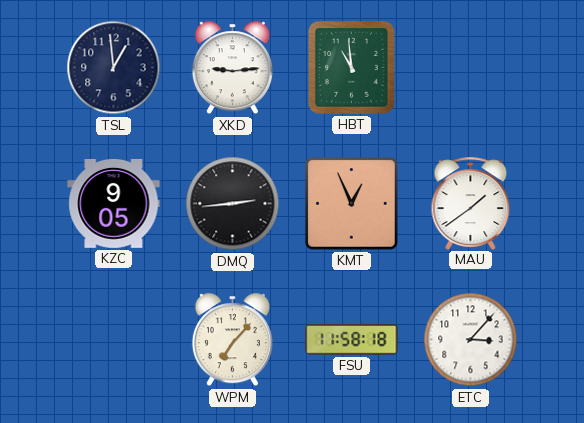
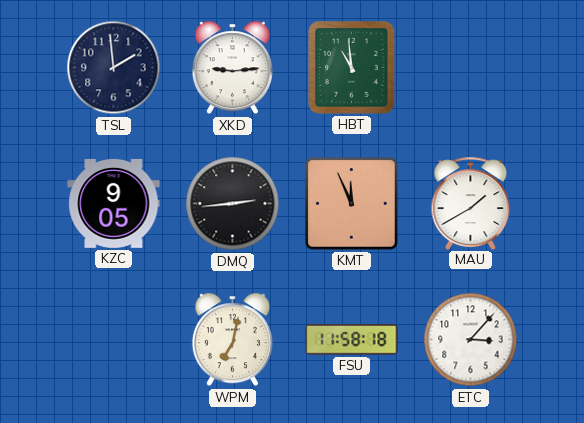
TSL: 12:59 -> 1:59 (114, 68)
KMT: 12:56 -> 11:56 (352, 204)
MAU: 1:39 -> 1:40 (471, 203)
WPM: 7:07 -> 7:02 (232, 340)
